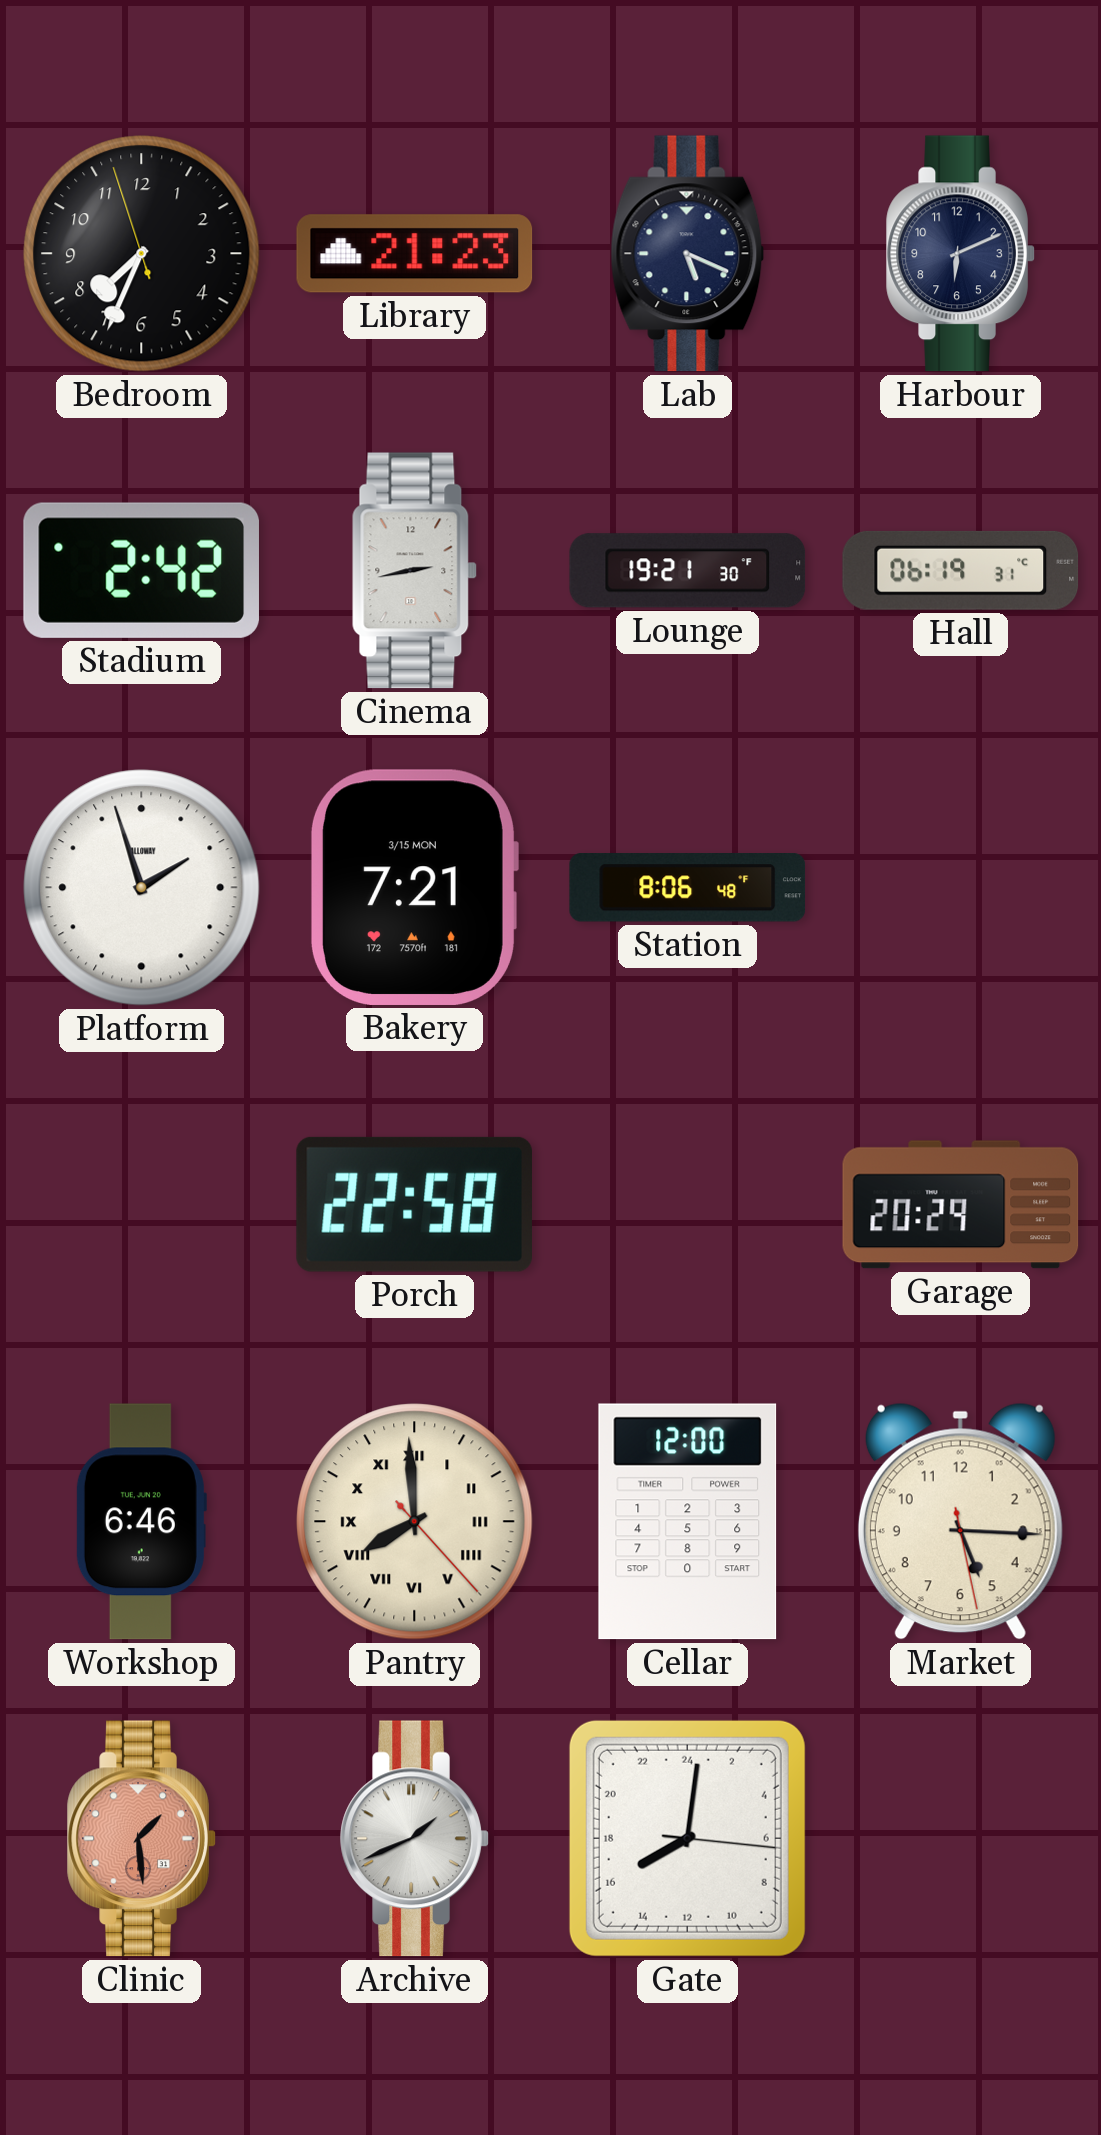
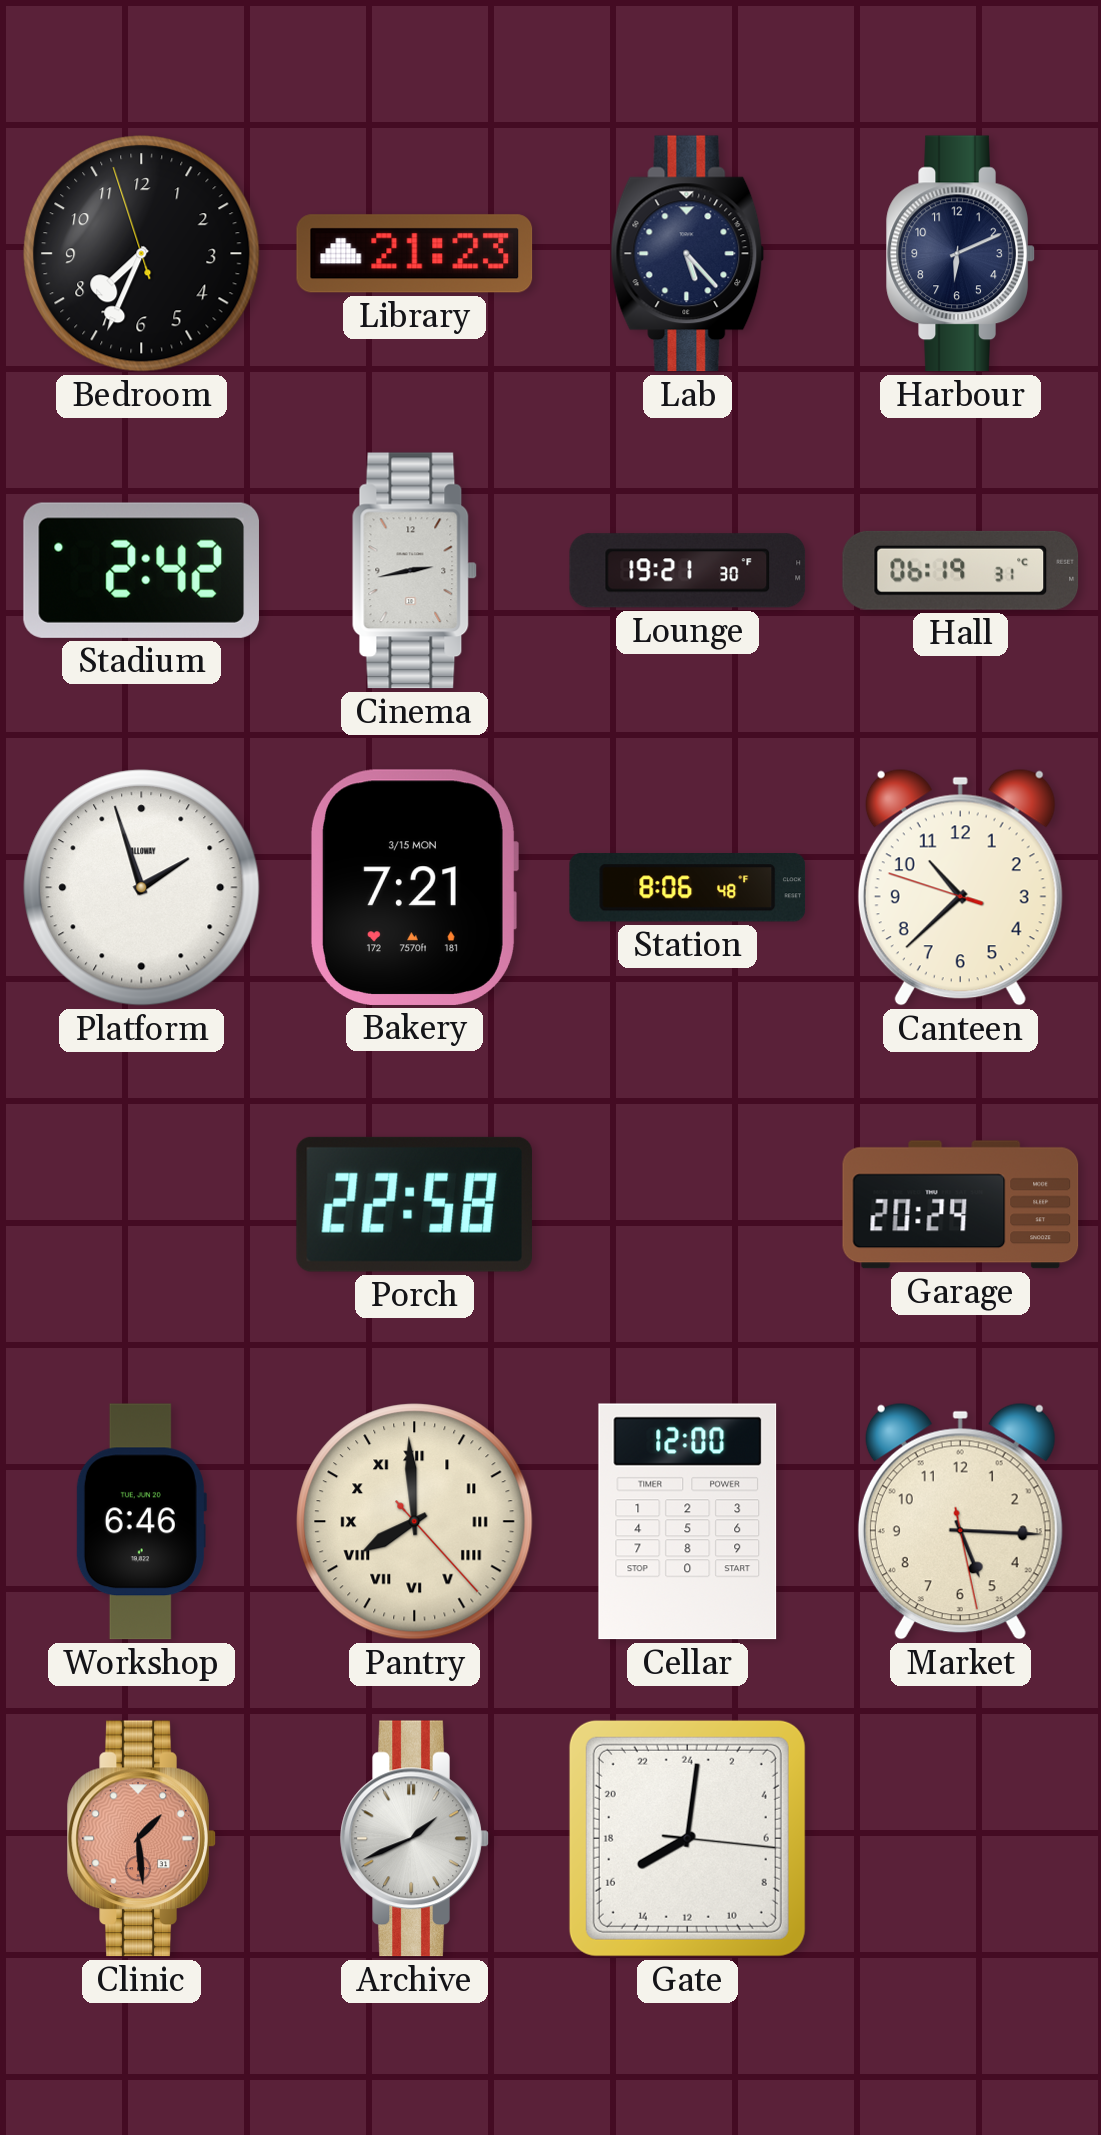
Lab: 5:19 -> 5:23 (688, 254)
Canteen: none -> 10:37 (960, 887)
